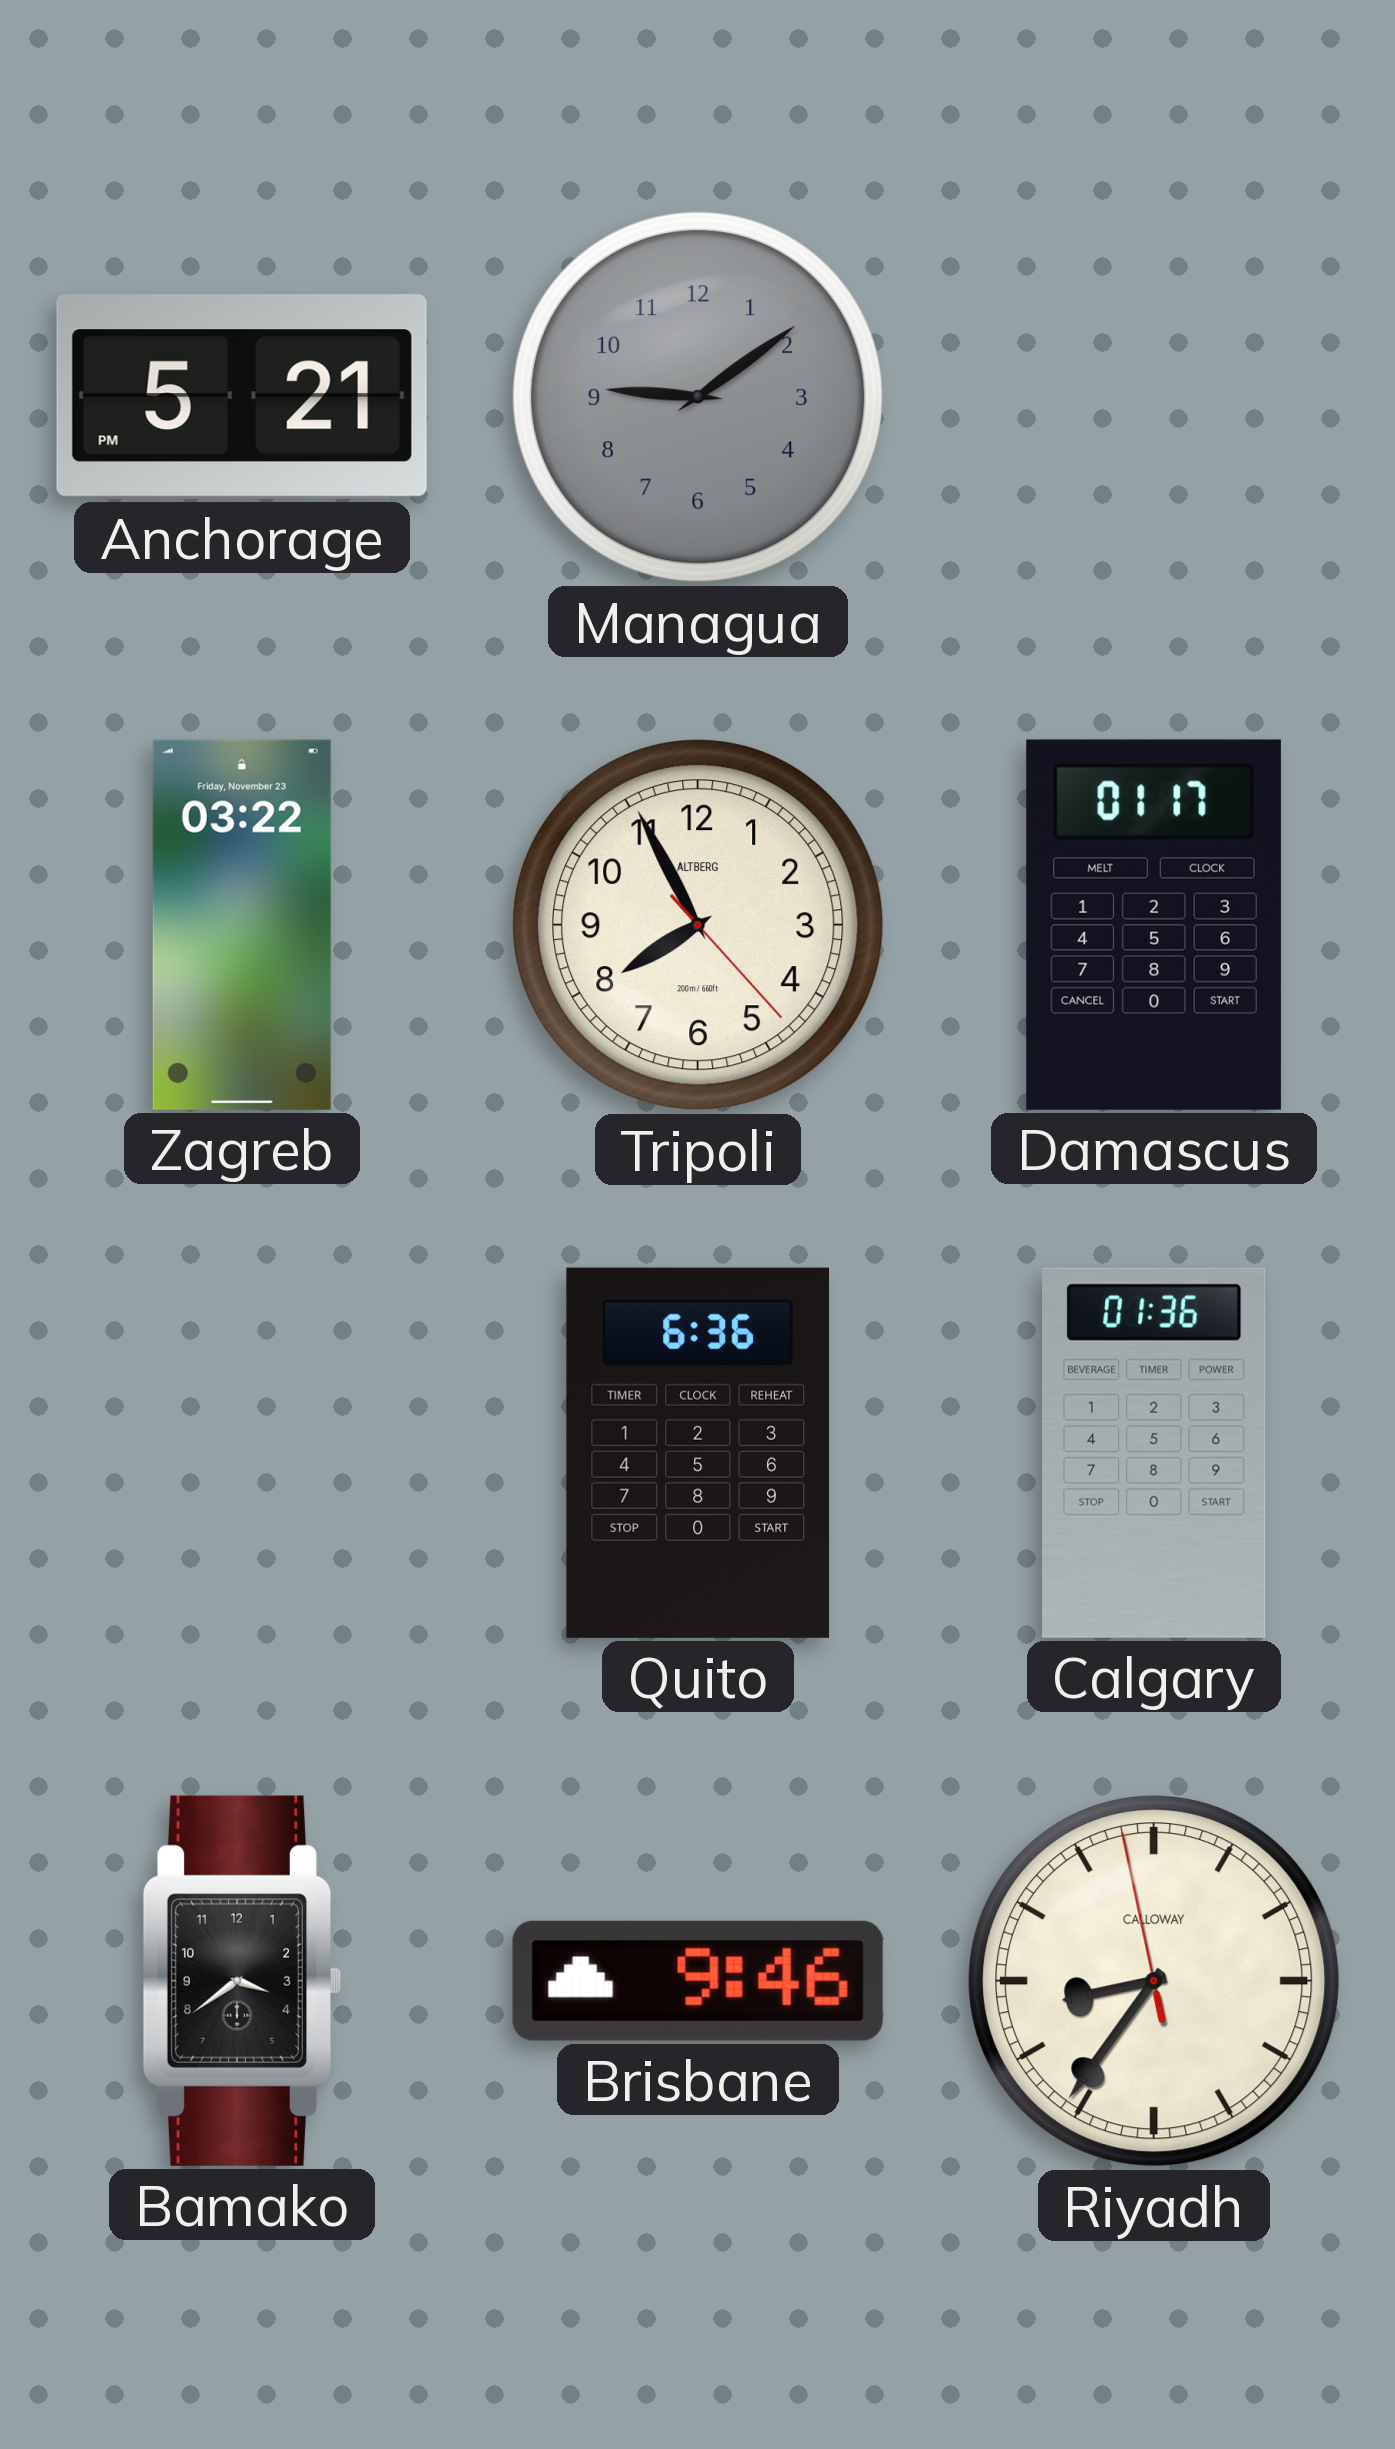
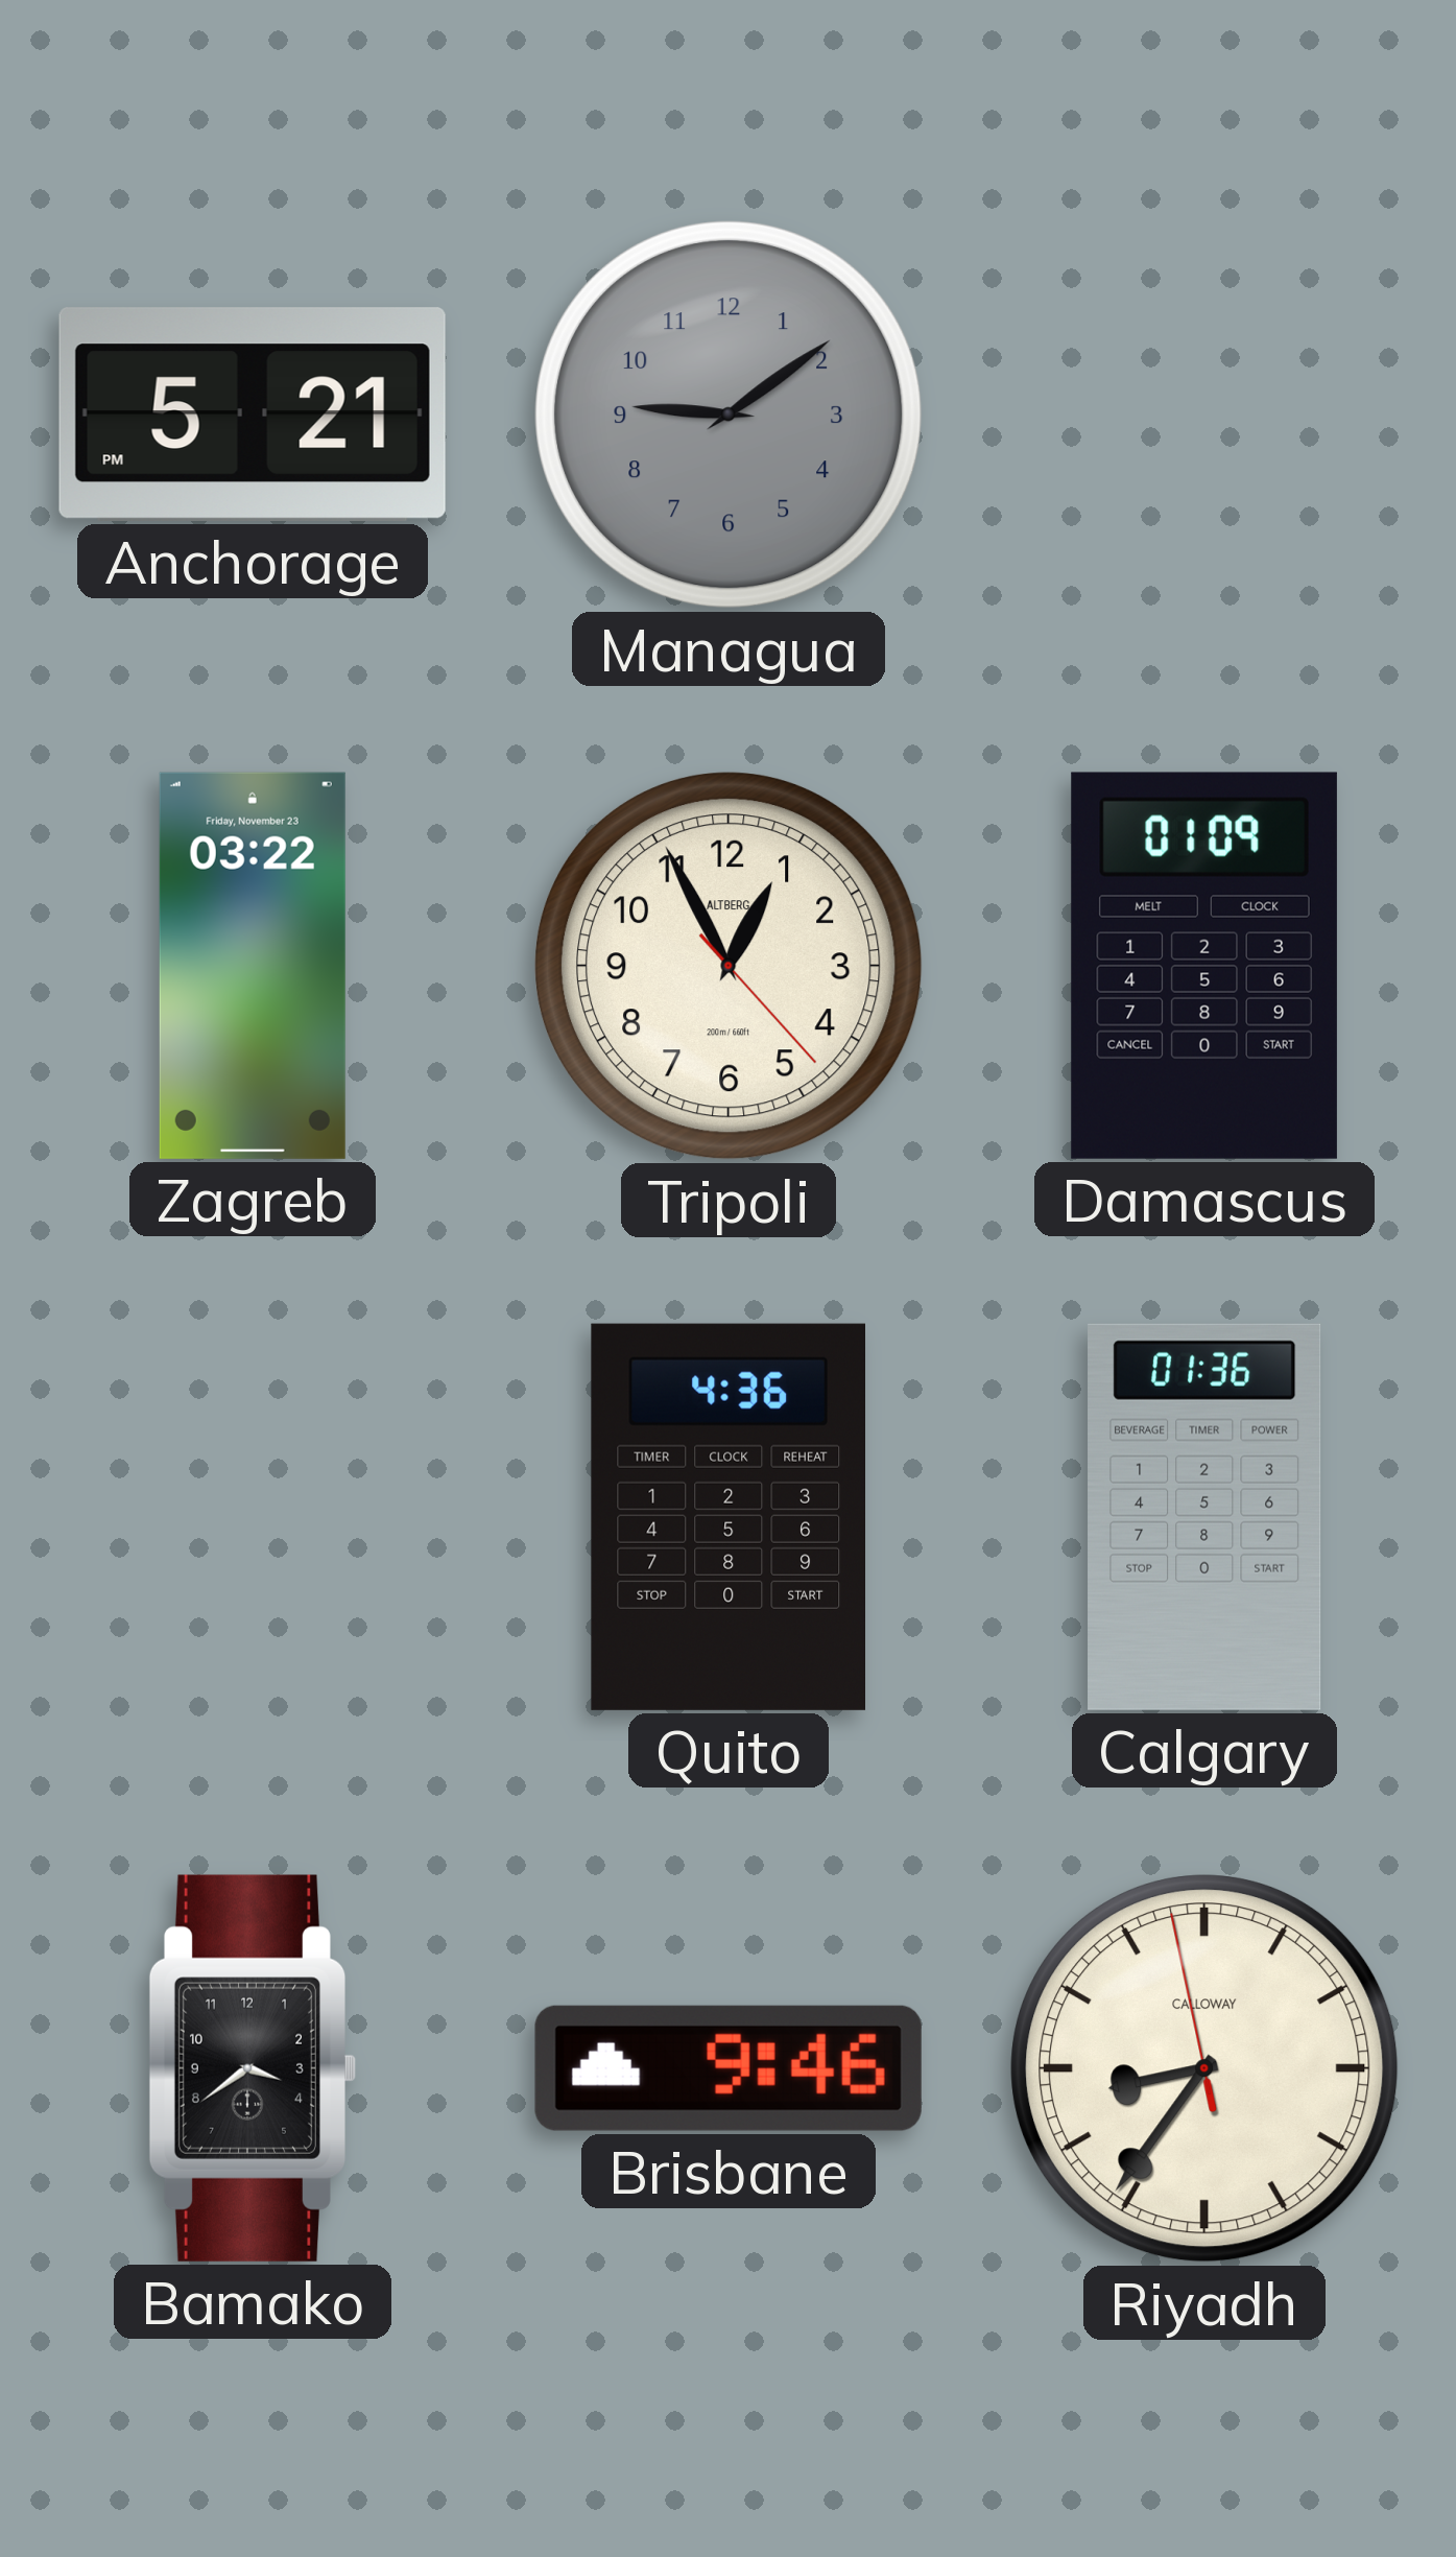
Tripoli: 7:55 -> 12:55 (730, 967)
Damascus: 01:17 -> 01:09 (1204, 966)
Quito: 6:36 -> 4:36 (727, 1517)
